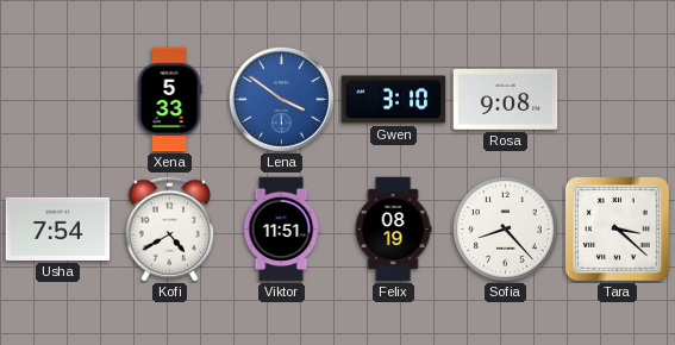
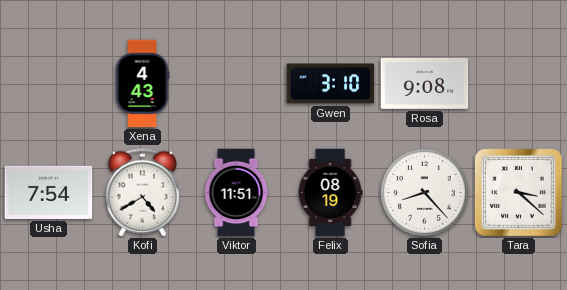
Xena: 5:33 -> 4:43 (142, 84)
Lena: 3:51 -> none (282, 100)
